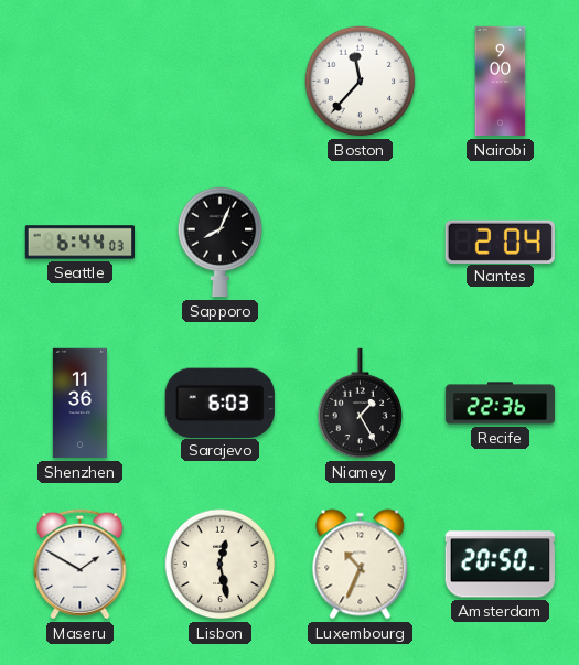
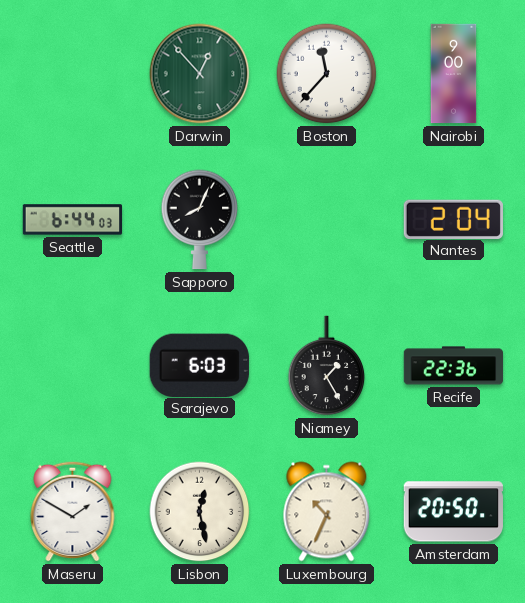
Darwin: none -> 12:53 (200, 74)
Shenzhen: 11:36 -> none (79, 404)
